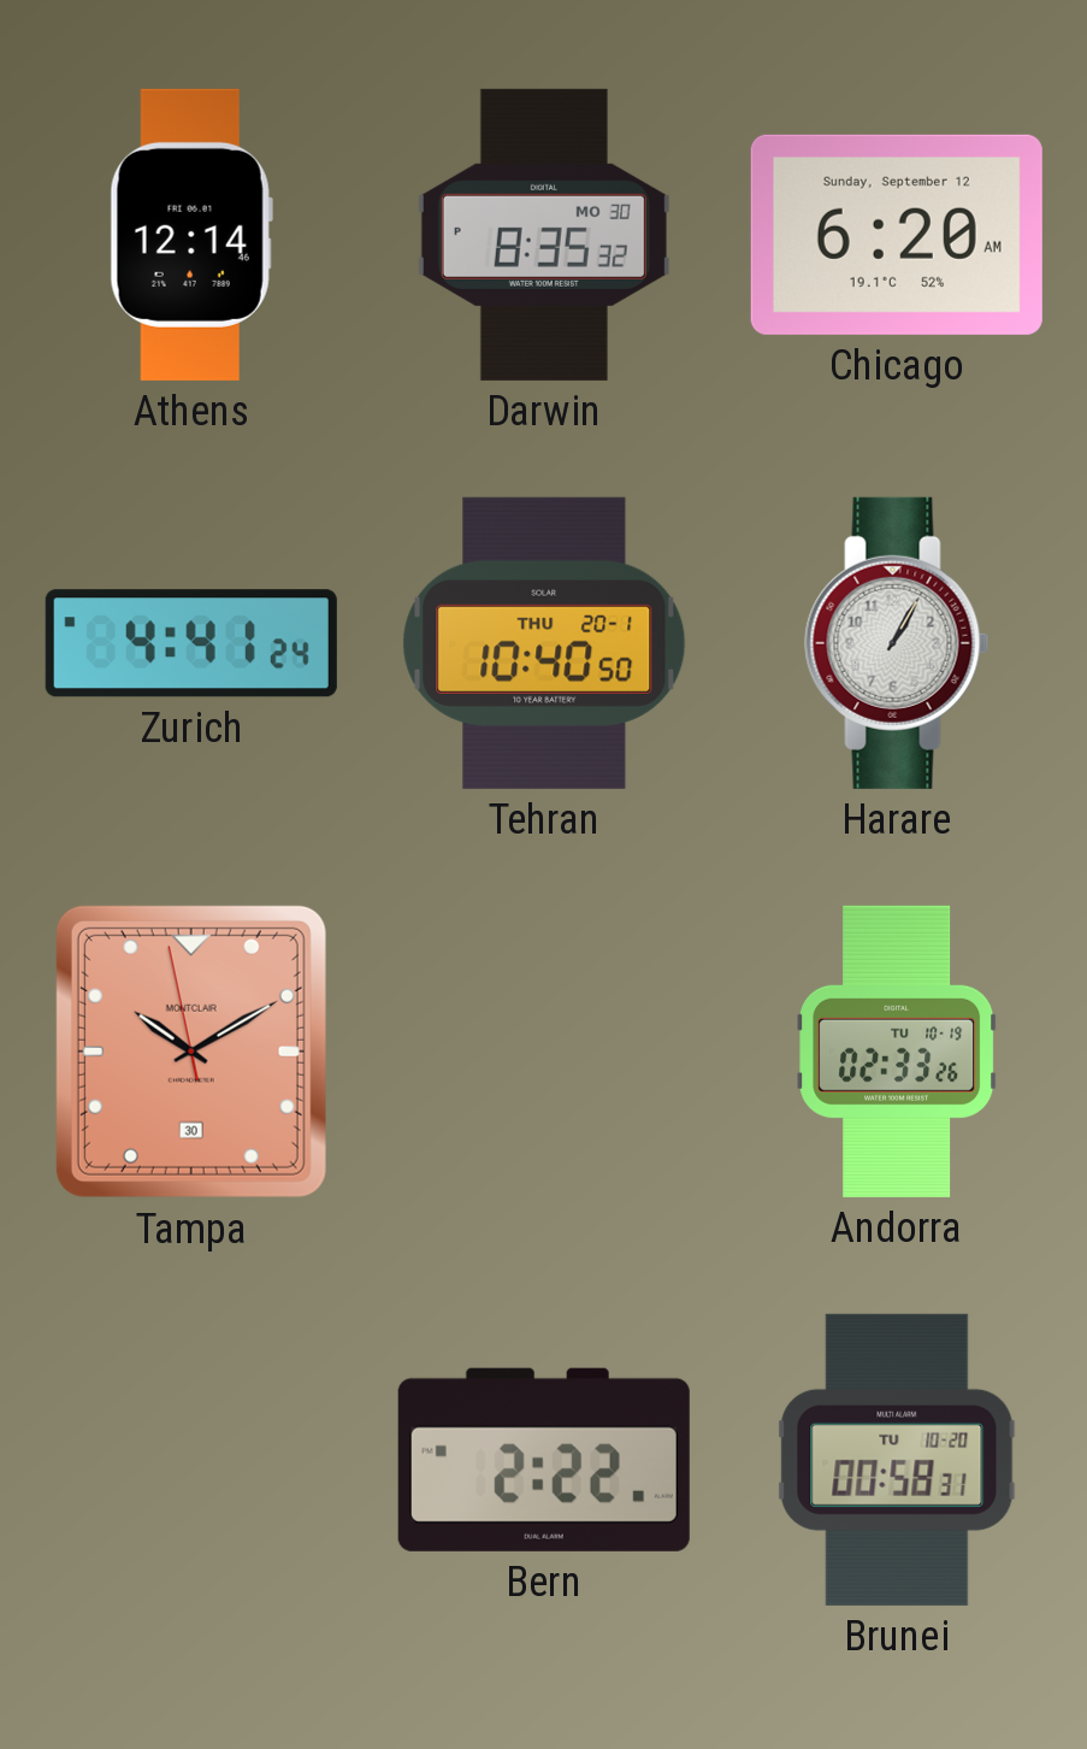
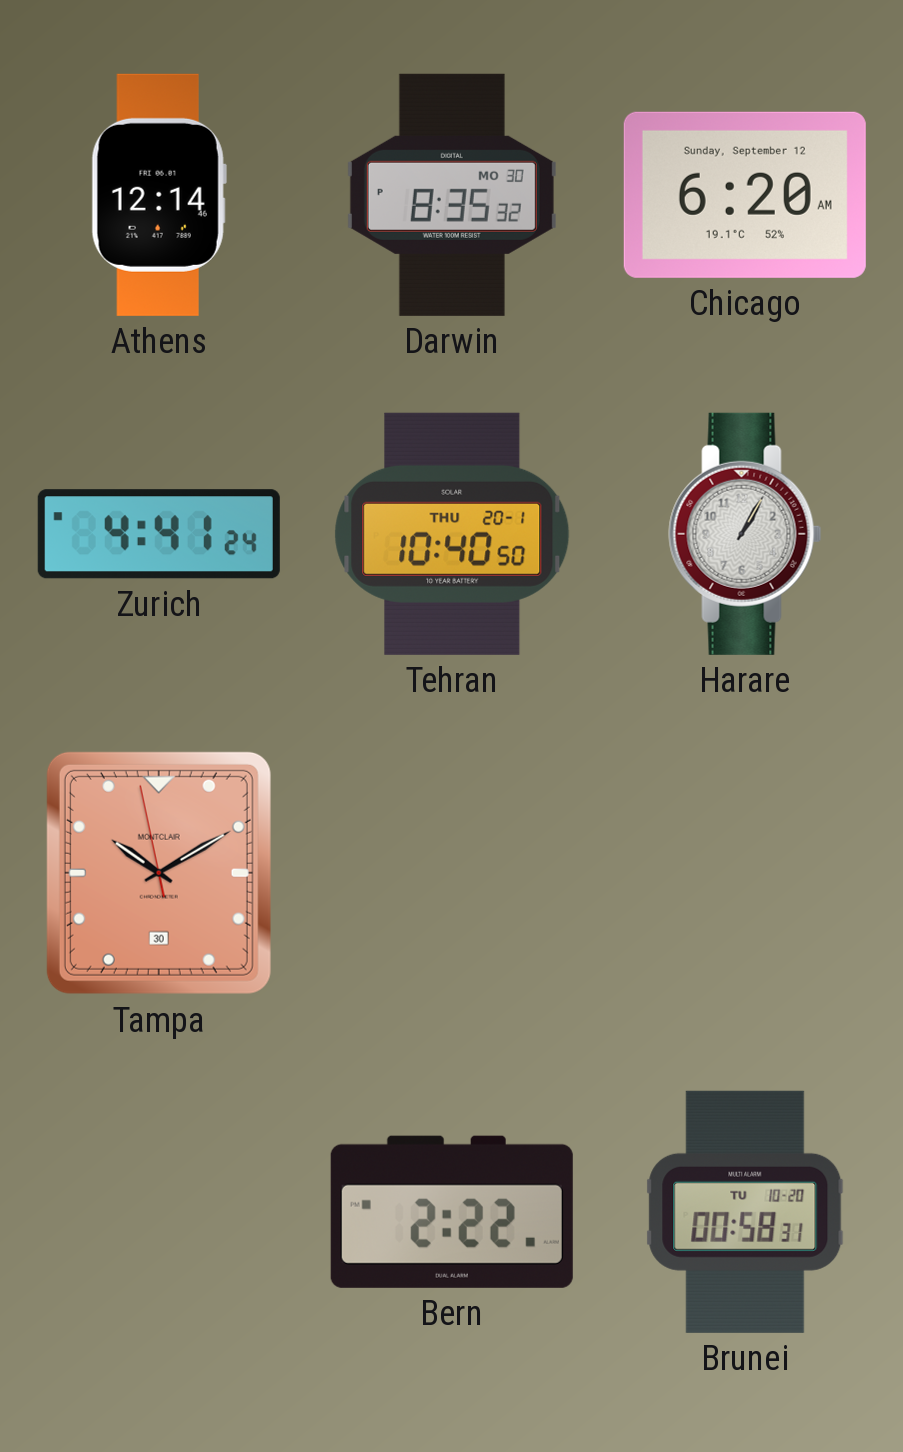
Andorra: 02:33 -> none (897, 1052)
